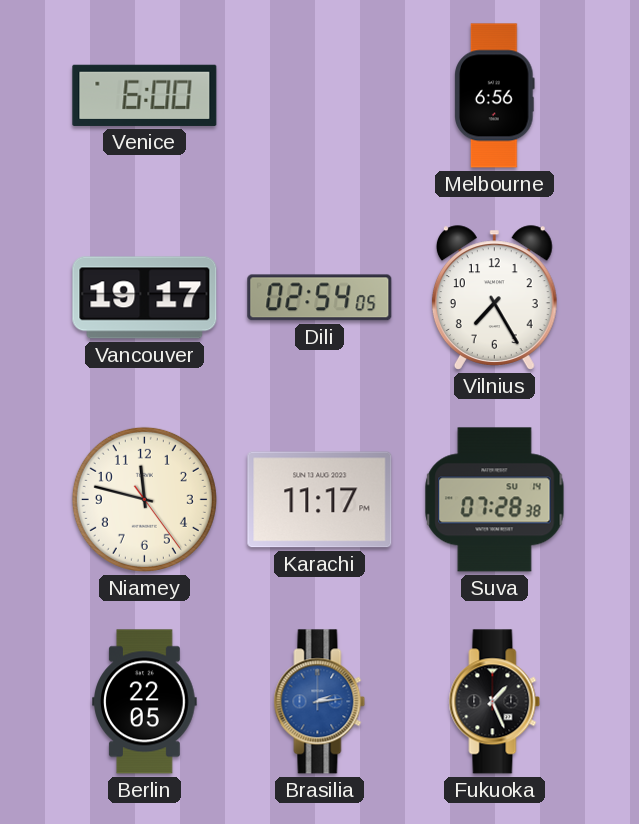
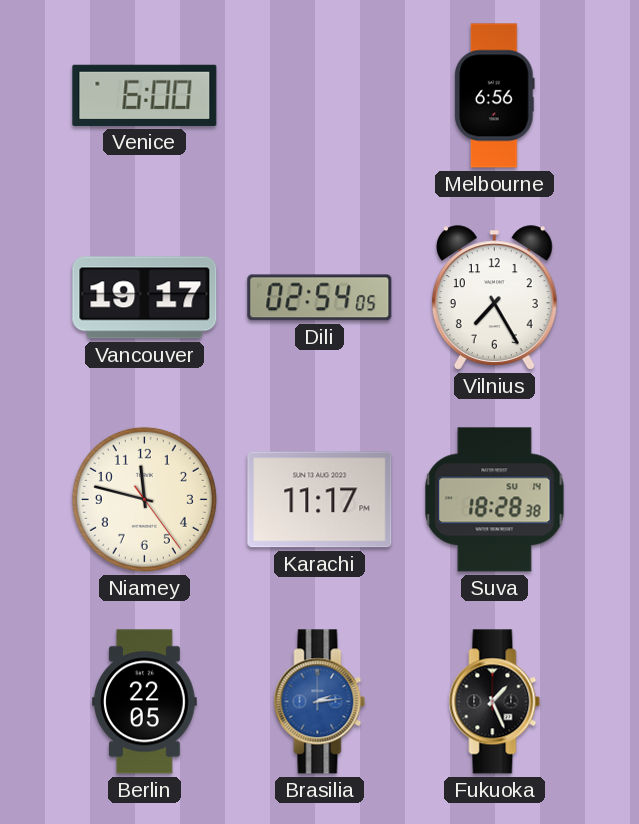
Suva: 07:28 -> 18:28 (495, 500)
